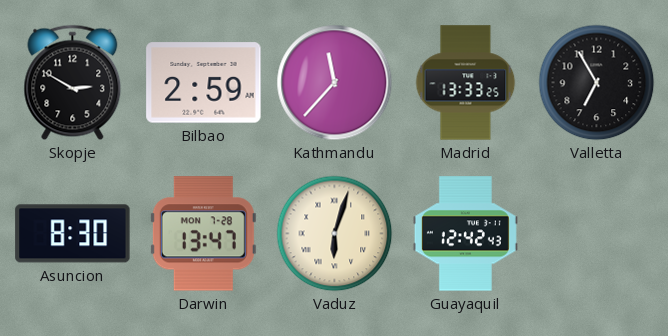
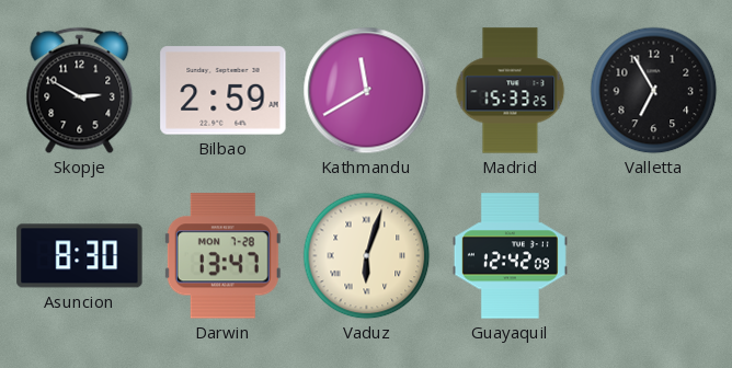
Kathmandu: 11:37 -> 11:40 (367, 91)
Madrid: 13:33 -> 15:33 (511, 91)
Guayaquil: 12:42:43 -> 12:42:09 (510, 256)
